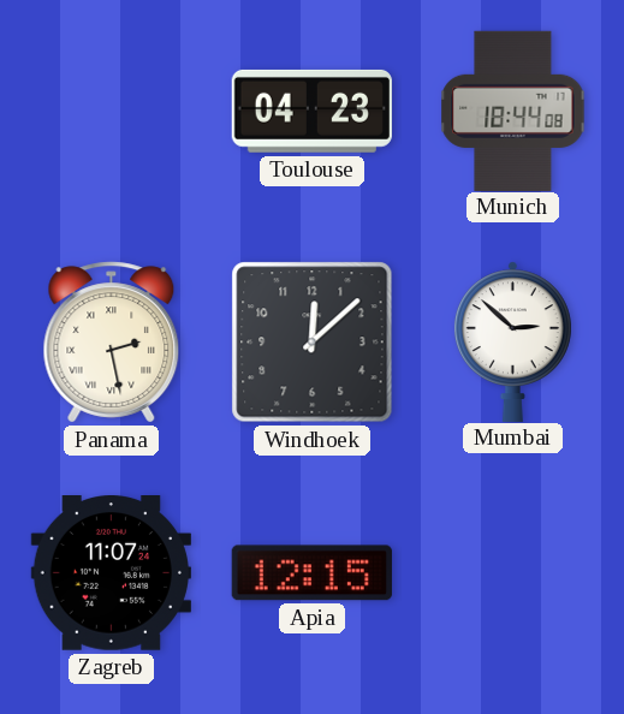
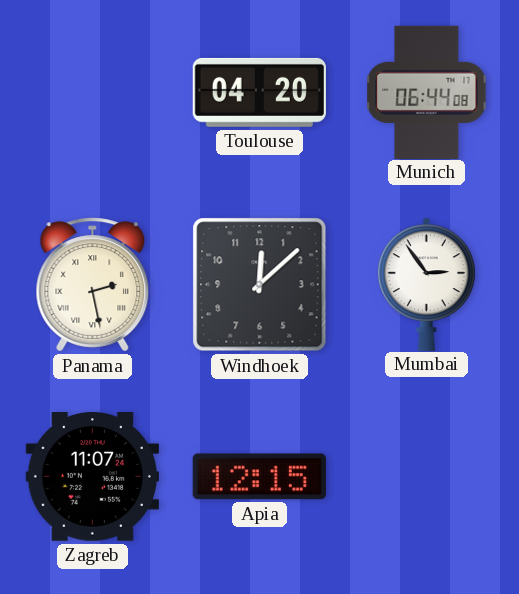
Toulouse: 04:23 -> 04:20 (259, 92)
Munich: 18:44 -> 06:44 (427, 92)
Mumbai: 2:52 -> 2:54 (426, 284)
